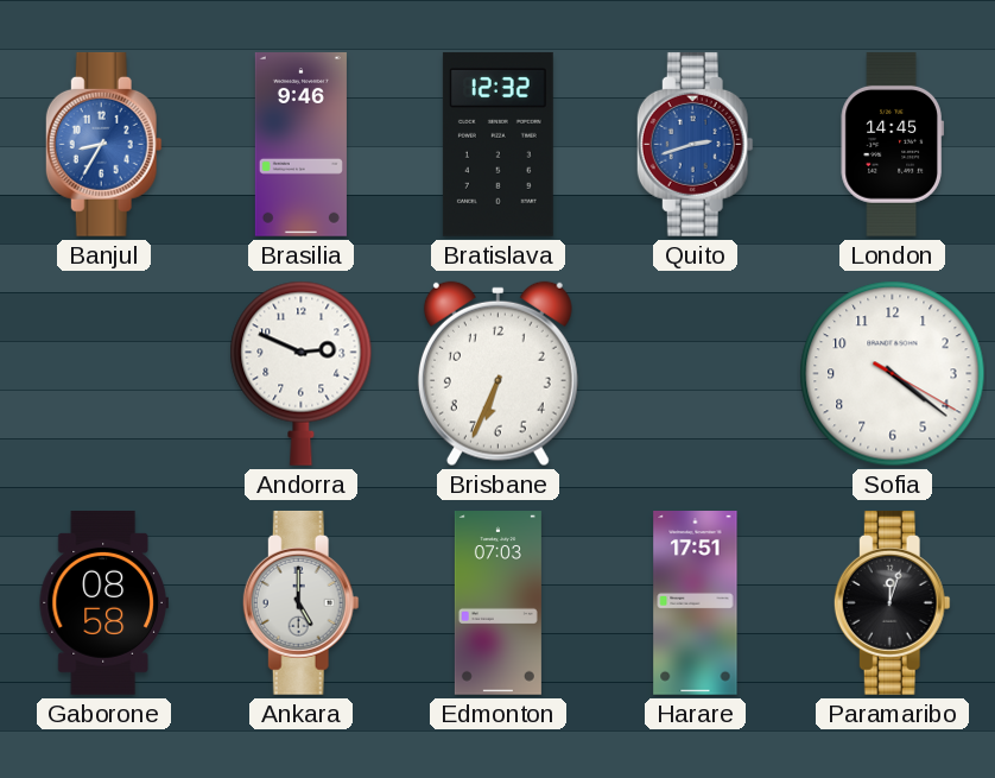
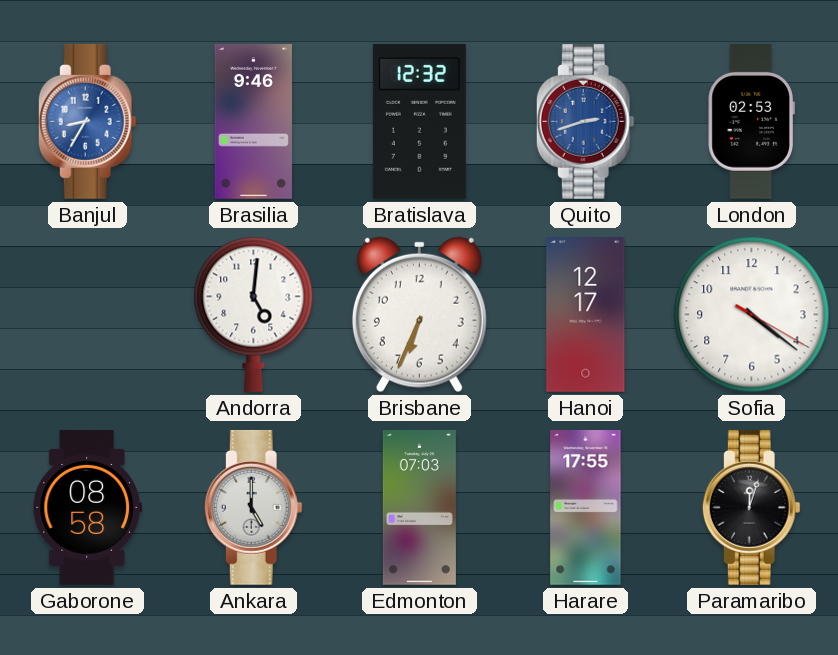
London: 14:45 -> 02:53 (751, 121)
Andorra: 2:49 -> 5:01 (254, 314)
Hanoi: none -> 12:17 (586, 315)
Harare: 17:51 -> 17:55 (586, 508)
